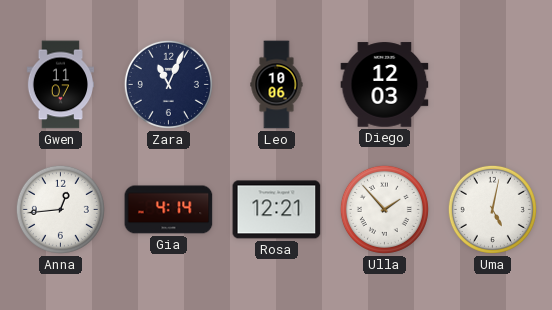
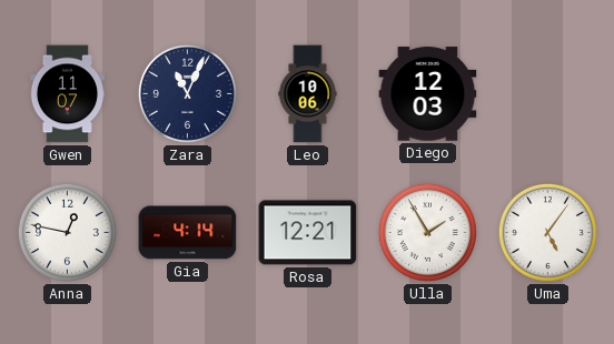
Anna: 12:44 -> 12:47 (67, 232)
Ulla: 1:53 -> 1:55 (427, 232)
Uma: 5:02 -> 5:06 (547, 232)
